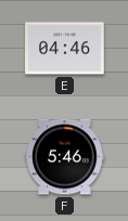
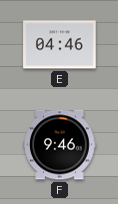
F: 5:46 -> 9:46 (60, 145)
